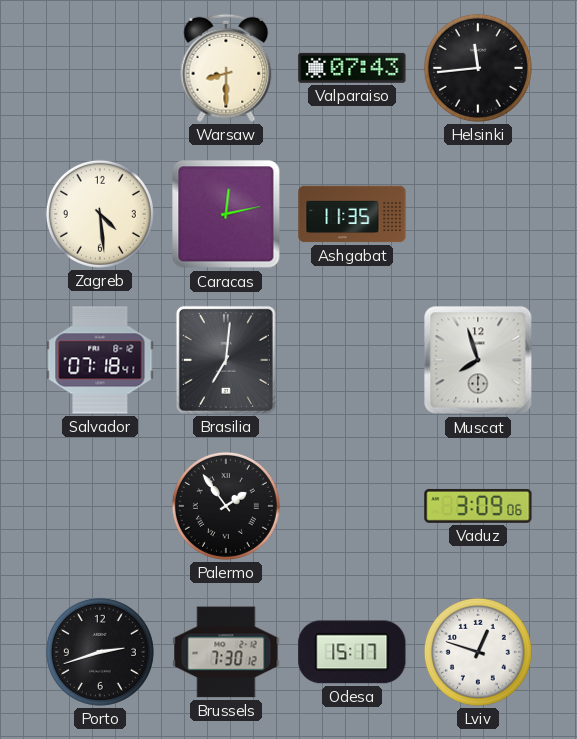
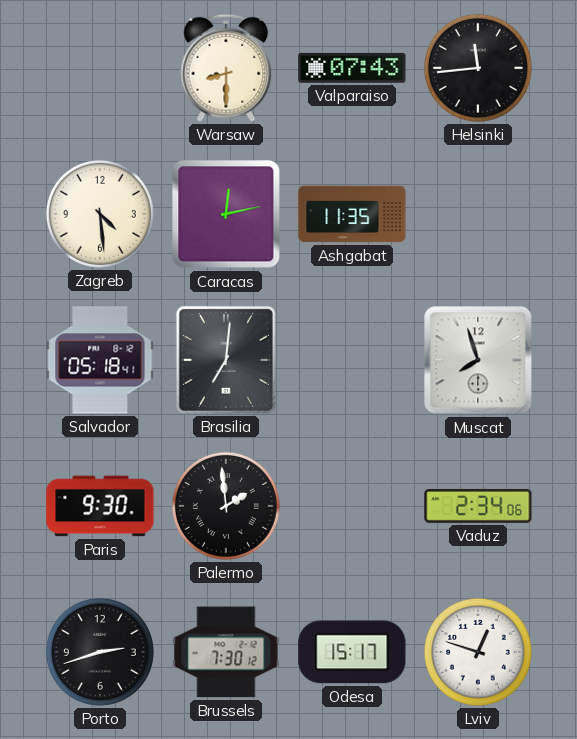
Salvador: 07:18 -> 05:18 (100, 360)
Paris: none -> 9:30 (100, 506)
Palermo: 1:54 -> 1:59 (226, 506)
Vaduz: 3:09 -> 2:34 (478, 506)
